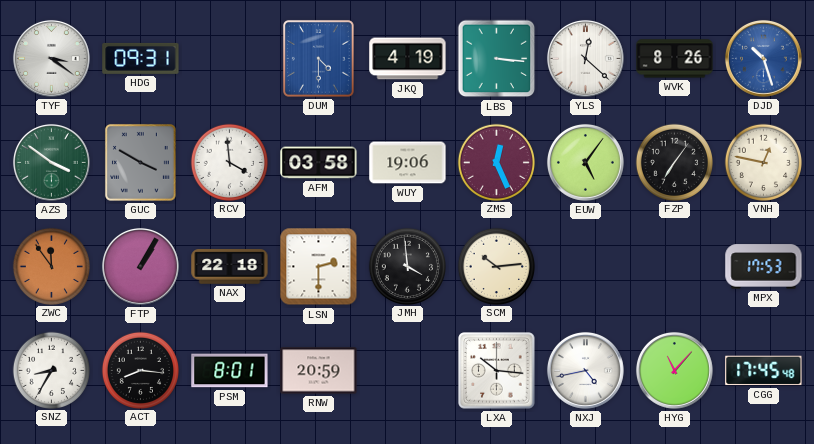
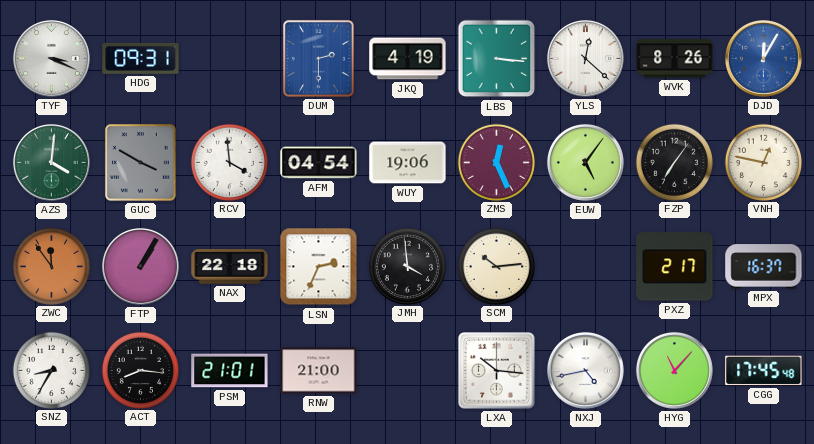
TYF: 3:21 -> 3:19 (51, 58)
DUM: 4:30 -> 2:30 (318, 58)
DJD: 10:27 -> 12:05 (763, 58)
AZS: 3:51 -> 4:01 (51, 162)
AFM: 03:58 -> 04:54 (319, 163)
LSN: 2:30 -> 2:34 (319, 267)
PXZ: none -> 2:17 (675, 267)
MPX: 17:53 -> 16:37 (764, 267)
PSM: 8:01 -> 21:01 (230, 371)
RNW: 20:59 -> 21:00 (319, 371)
